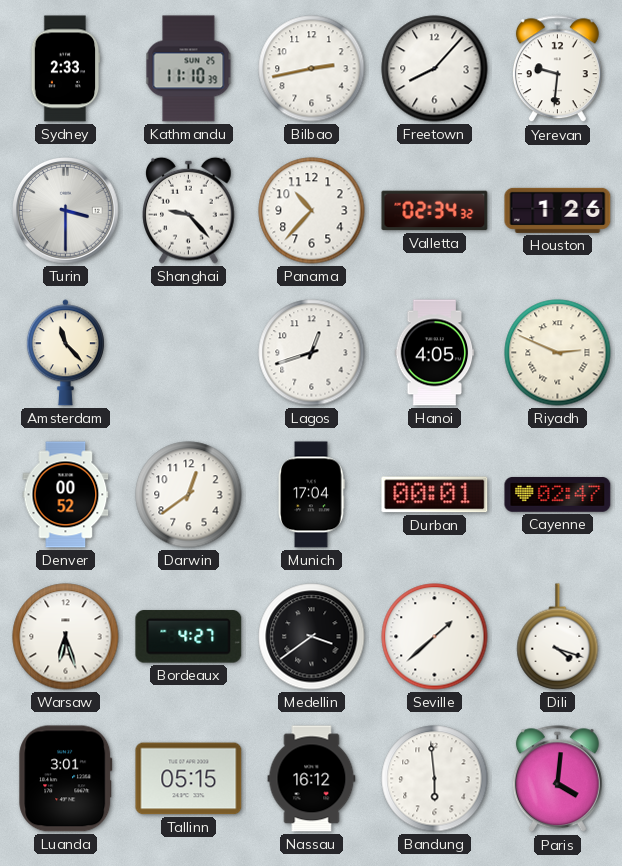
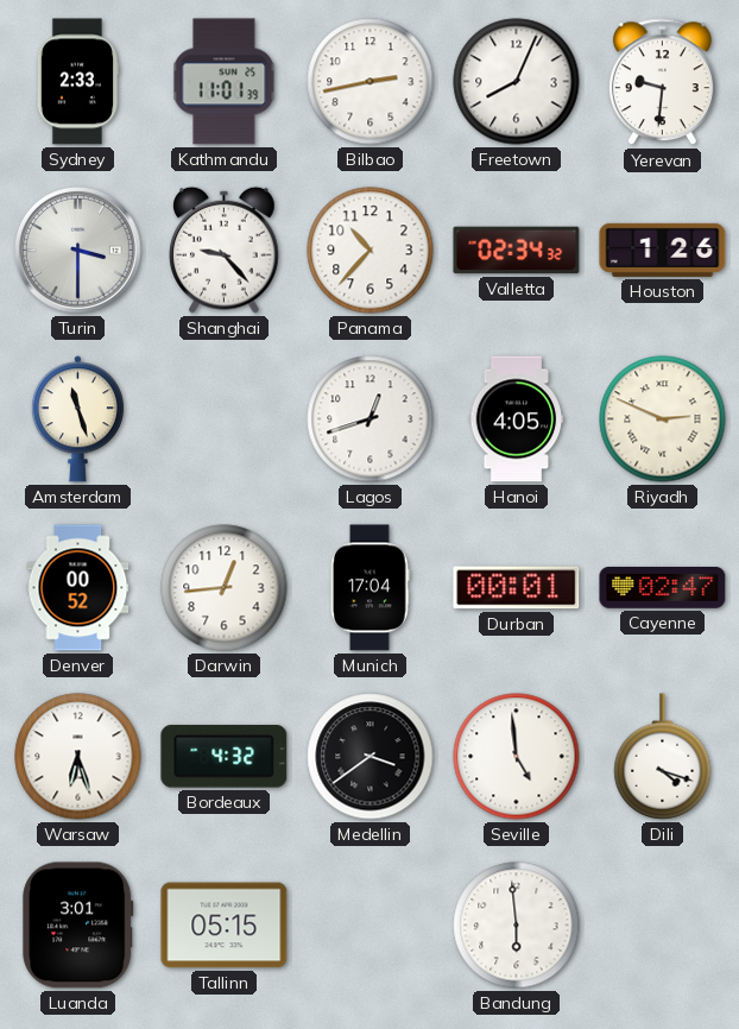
Kathmandu: 11:10 -> 11:01 (225, 82)
Freetown: 8:07 -> 8:04 (517, 82)
Amsterdam: 11:23 -> 11:27 (77, 419)
Darwin: 12:39 -> 12:44 (225, 588)
Bordeaux: 4:27 -> 4:32 (225, 757)
Seville: 1:38 -> 4:59 (517, 757)
Nassau: 16:12 -> none (312, 779)
Paris: 4:01 -> none (557, 779)
